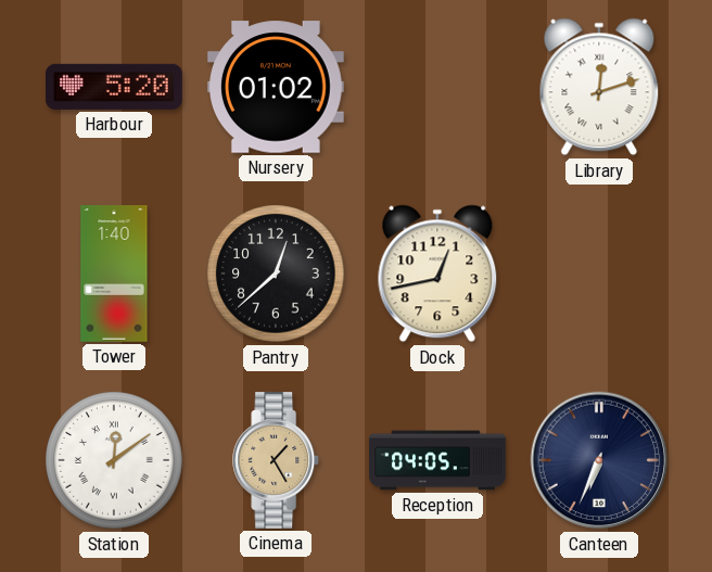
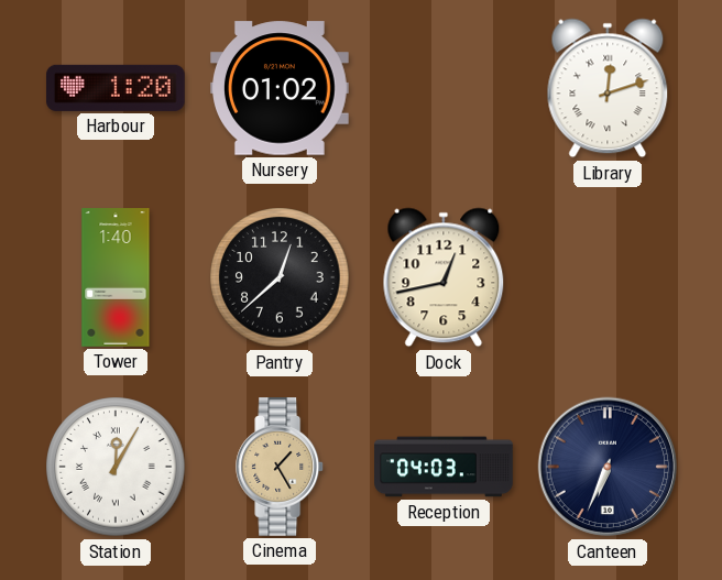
Harbour: 5:20 -> 1:20 (116, 88)
Station: 12:09 -> 12:05 (116, 467)
Reception: 04:05 -> 04:03 (444, 467)
